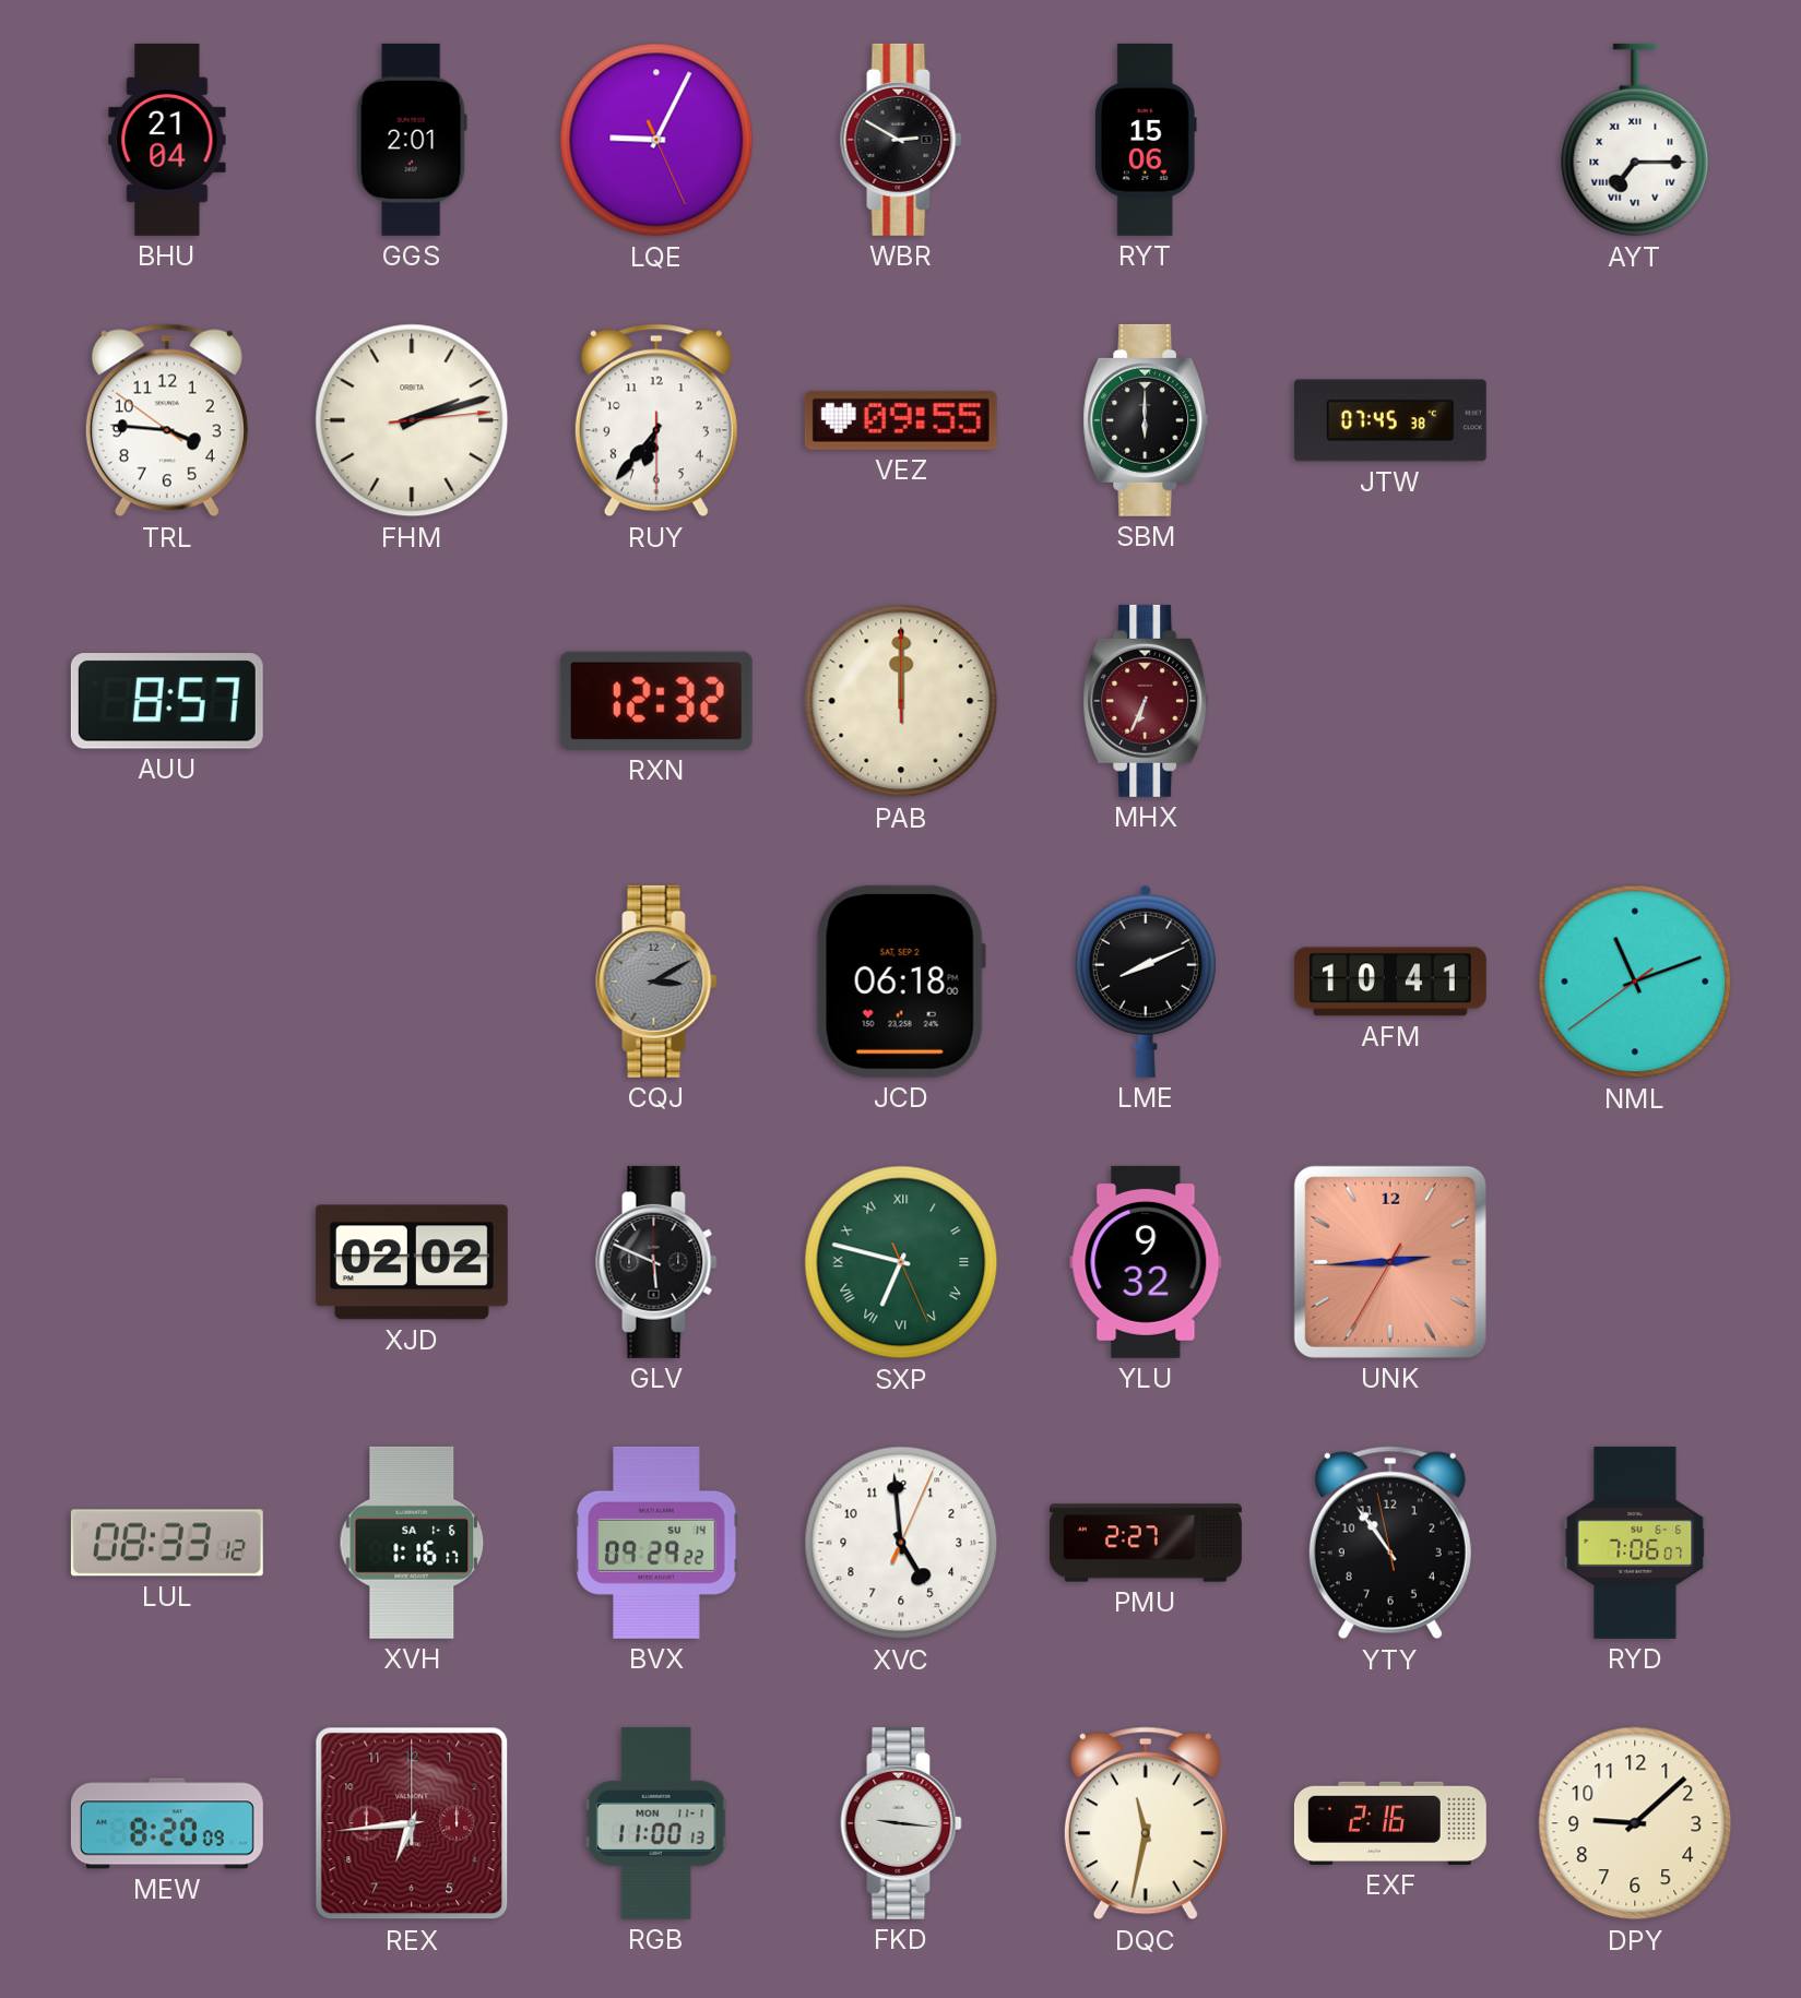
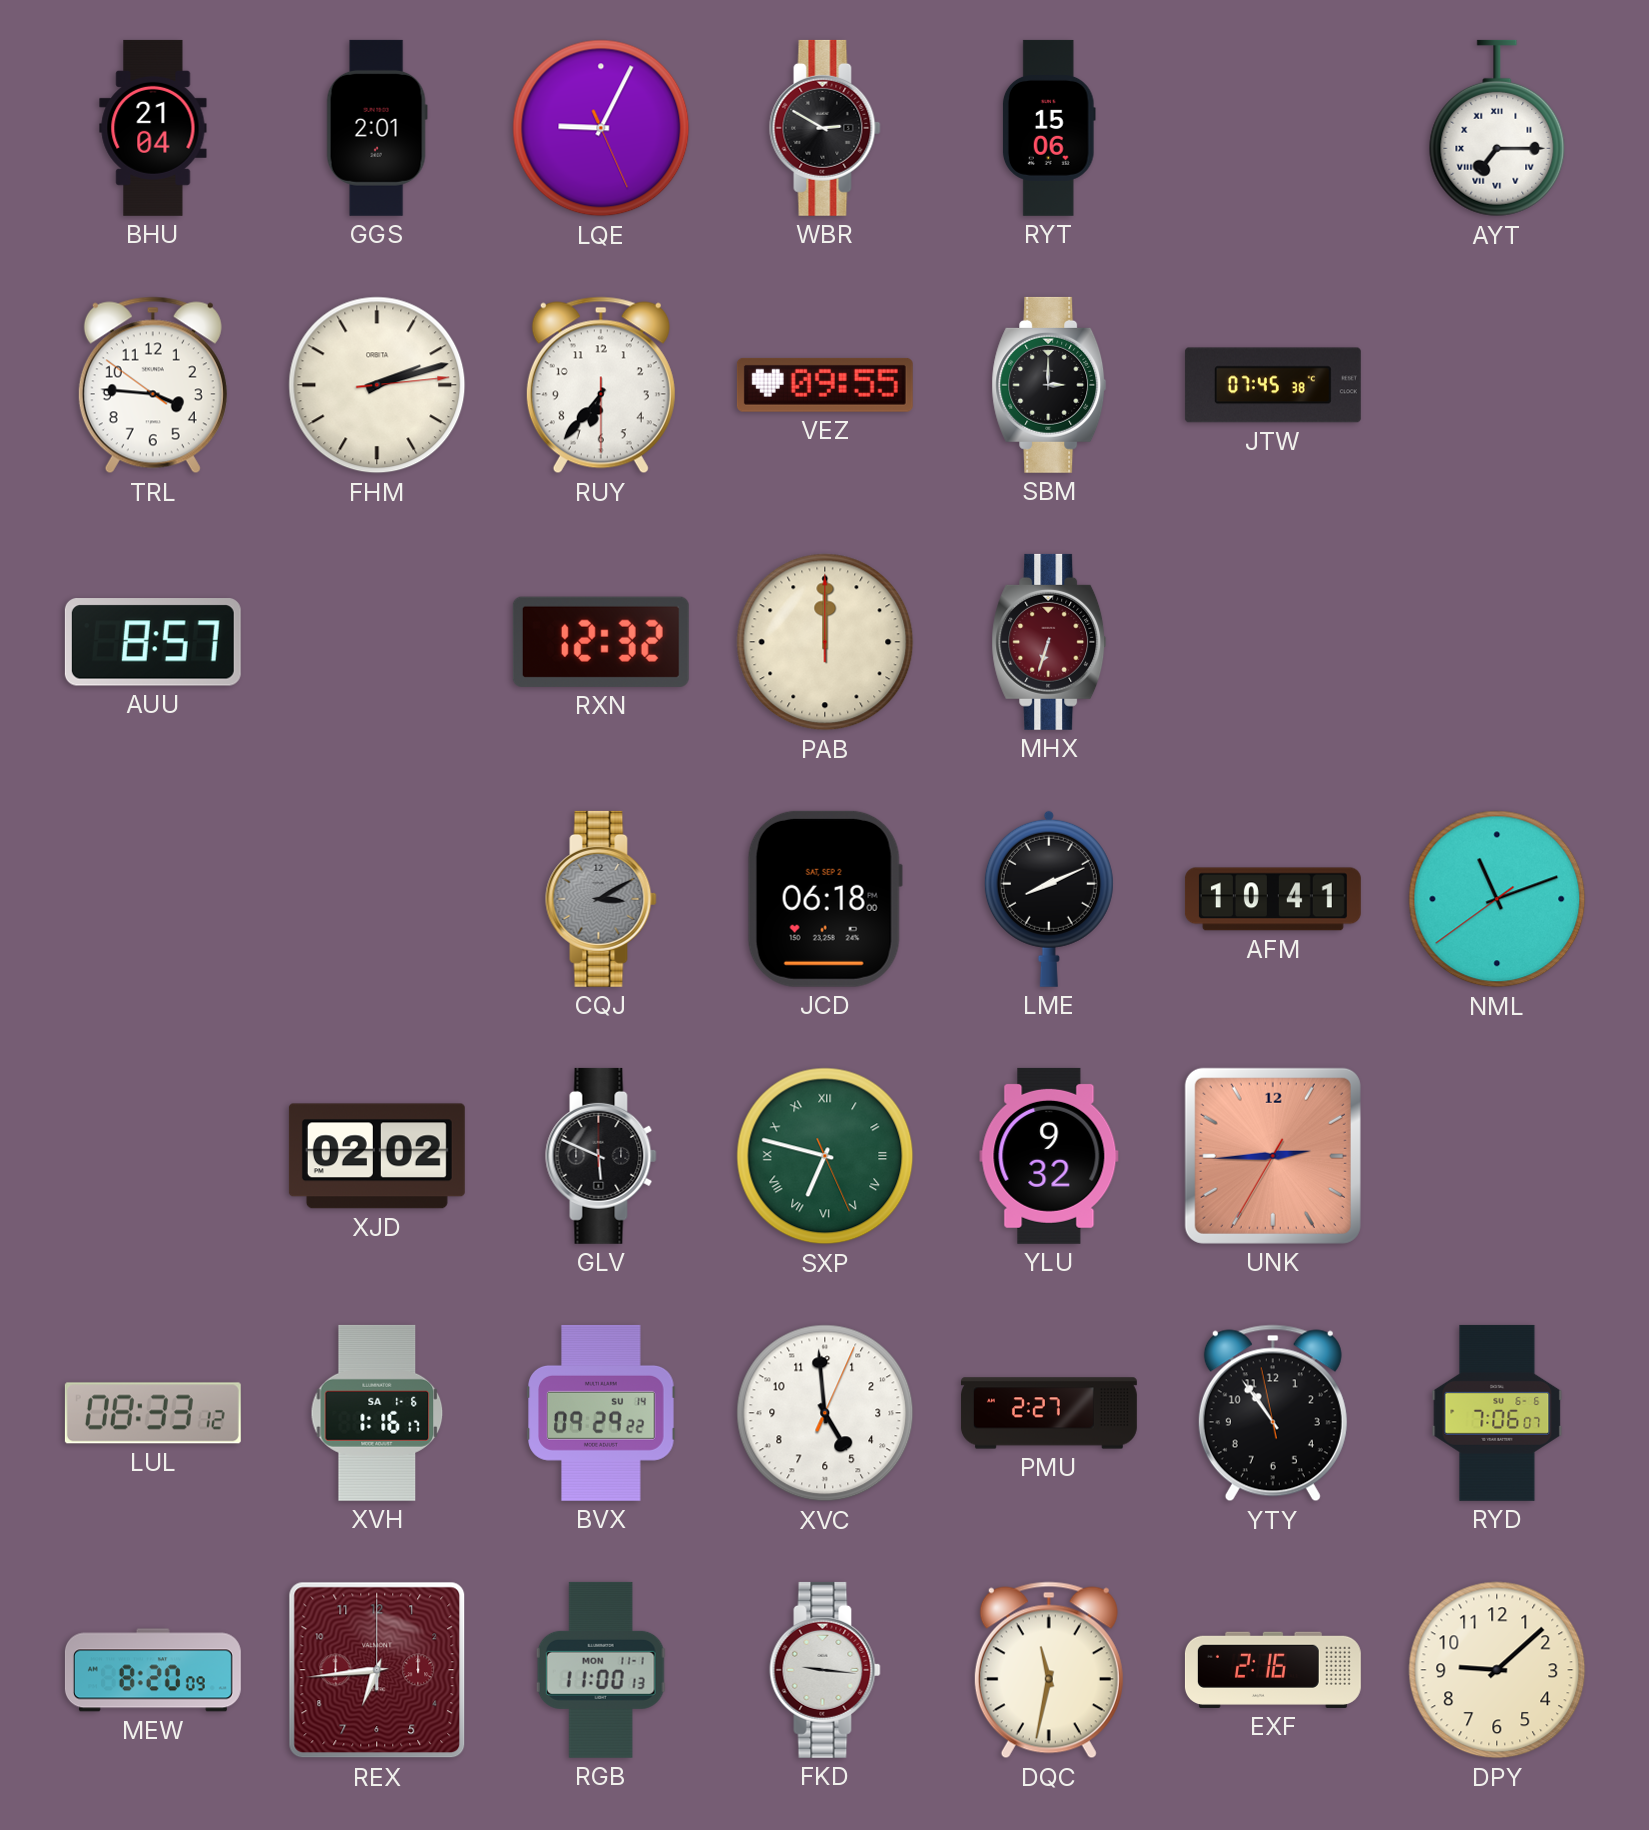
SBM: 6:00 -> 3:00 (1049, 385)
MHX: 6:34 -> 6:33 (1049, 642)
